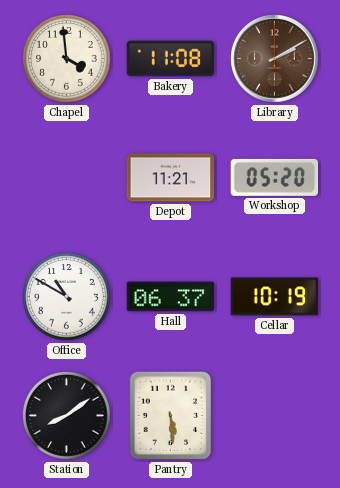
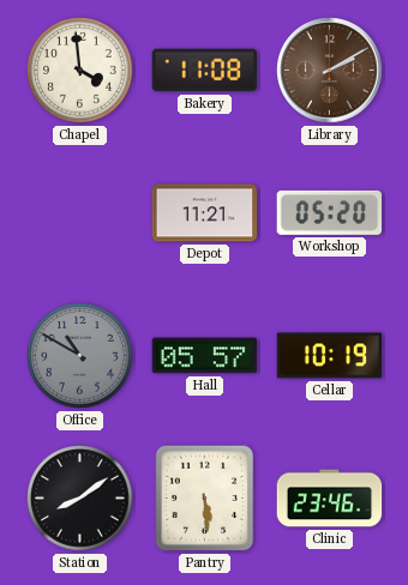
Office dial: white -> grey (80, 356)
Hall: 06:37 -> 05:57 (205, 356)
Clinic: none -> 23:46 (330, 499)
